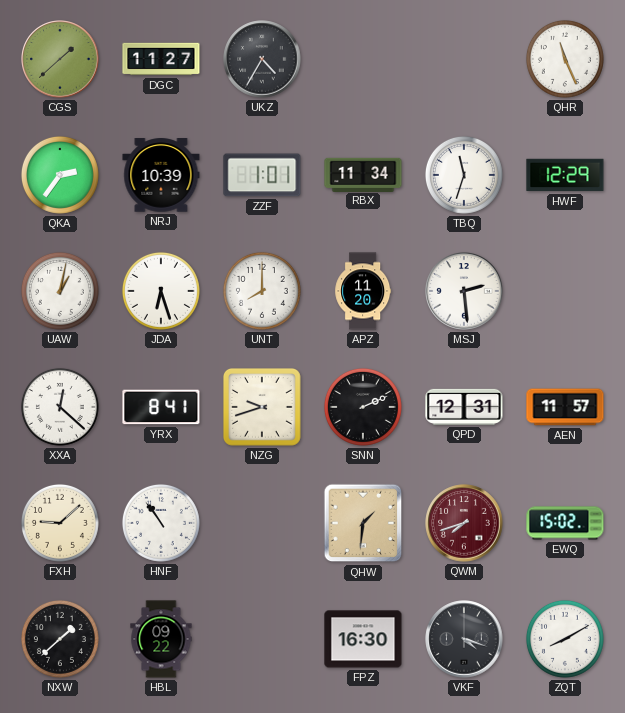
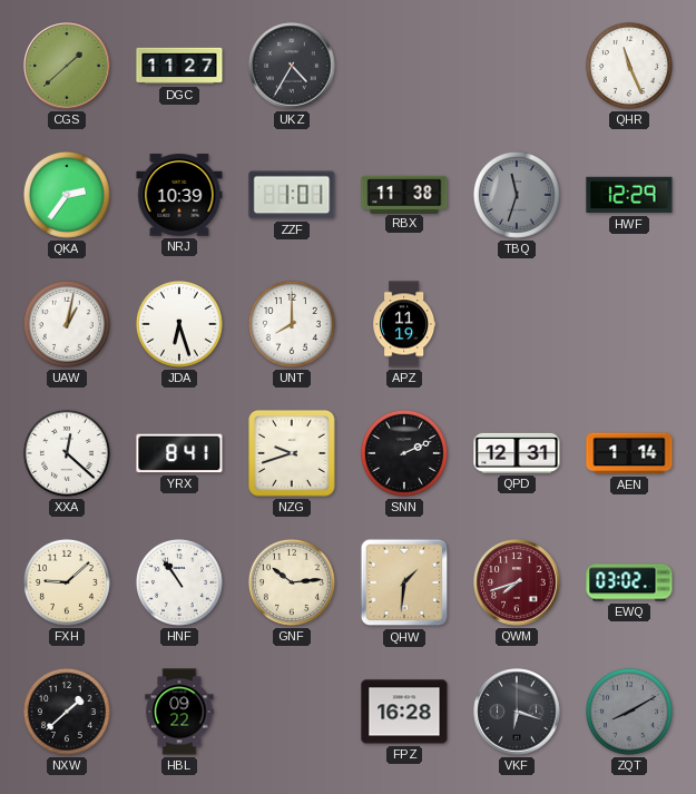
RBX: 11:34 -> 11:38 (404, 194)
TBQ dial: white -> grey (517, 195)
APZ: 11:20 -> 11:19 (404, 324)
MSJ: 2:29 -> none (464, 291)
AEN: 11:57 -> 1:14 (629, 453)
GNF: none -> 10:14 (292, 582)
EWQ: 15:02 -> 03:02 (629, 582)
FPZ: 16:30 -> 16:28 (404, 712)
VKF: 4:18 -> 6:18 (517, 712)
ZQT dial: white -> grey (629, 712)
